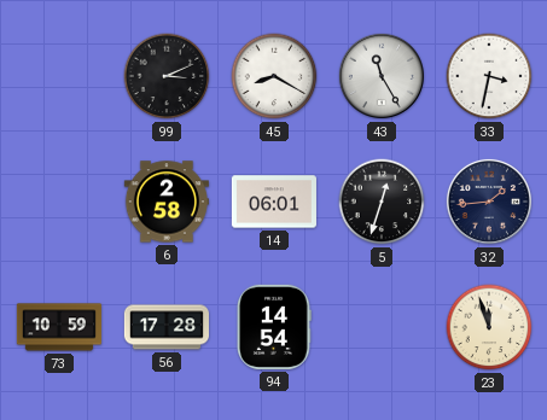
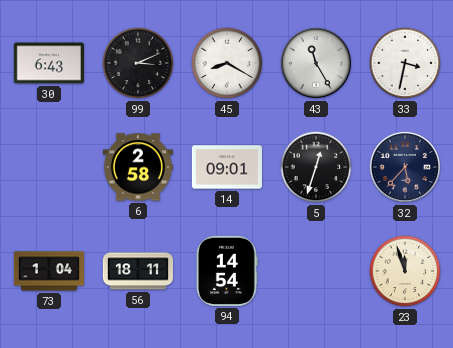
30: none -> 6:43 (49, 63)
14: 06:01 -> 09:01 (226, 167)
32: 1:44 -> 5:37 (405, 167)
73: 10:59 -> 1:04 (48, 271)
56: 17:28 -> 18:11 (137, 271)
